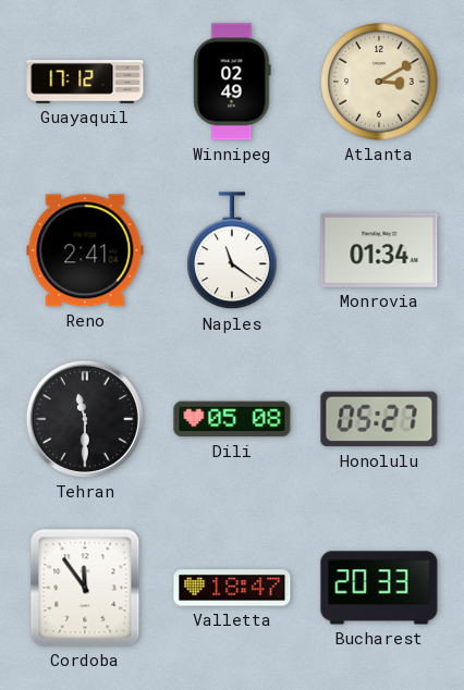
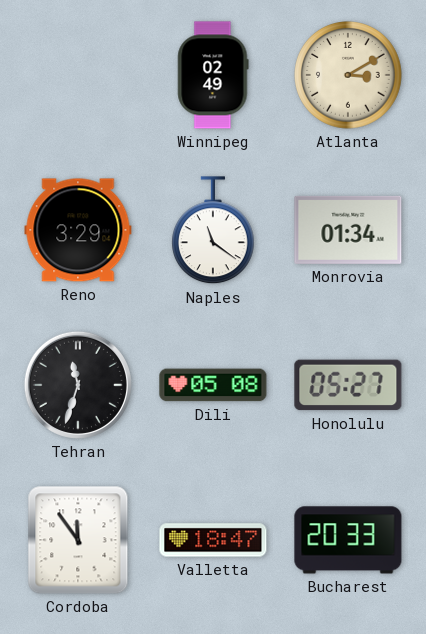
Guayaquil: 17:12 -> none (85, 82)
Reno: 2:41 -> 3:29 (78, 230)
Tehran: 11:30 -> 11:33 (78, 385)
